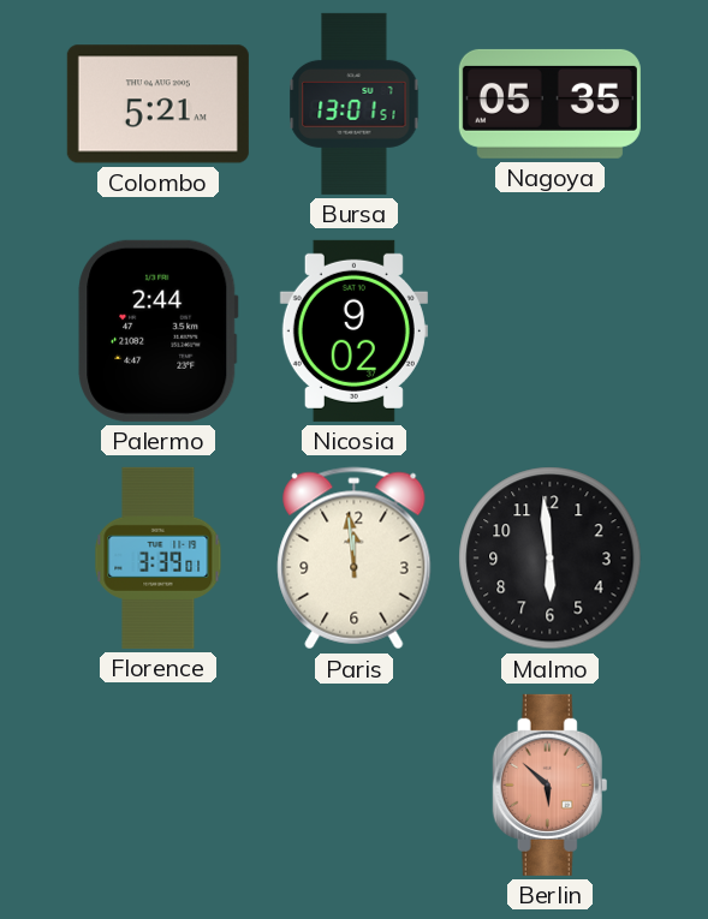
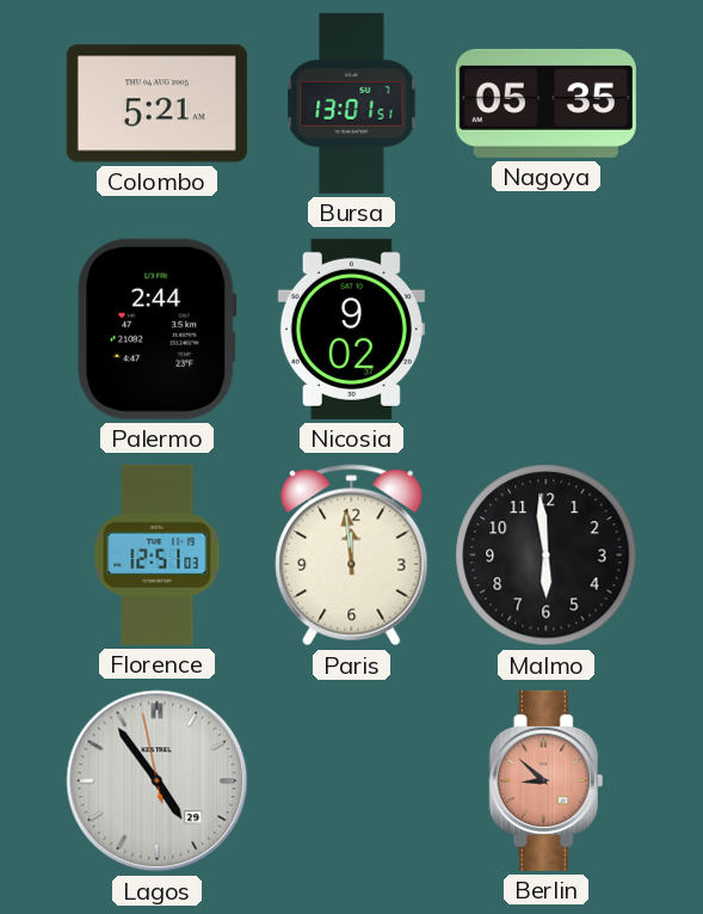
Florence: 3:39 -> 12:51 (158, 554)
Lagos: none -> 4:53 (158, 781)
Berlin: 5:52 -> 8:52 (547, 780)
